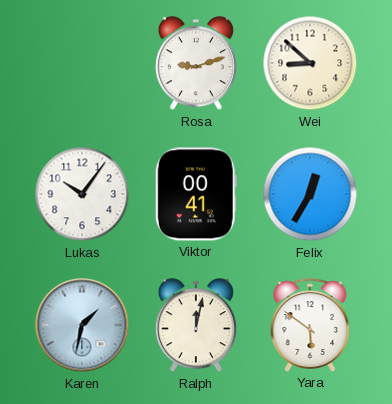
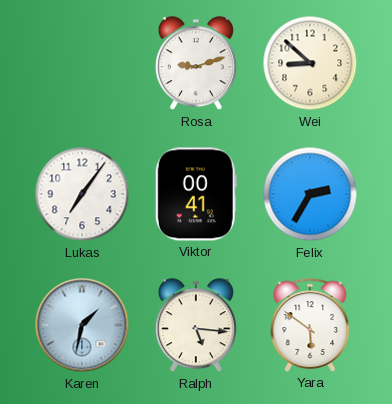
Lukas: 10:06 -> 7:06 (82, 194)
Felix: 12:35 -> 2:35 (310, 194)
Ralph: 12:02 -> 5:16 (196, 326)
